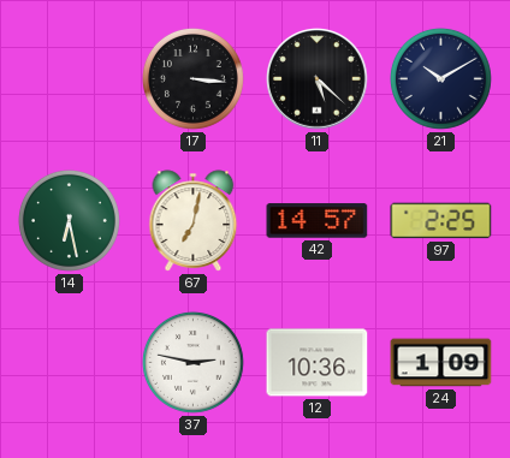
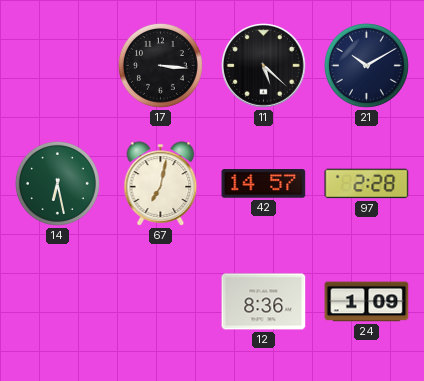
97: 2:25 -> 2:28 (367, 184)
37: 2:47 -> none (192, 362)
12: 10:36 -> 8:36 (264, 302)
